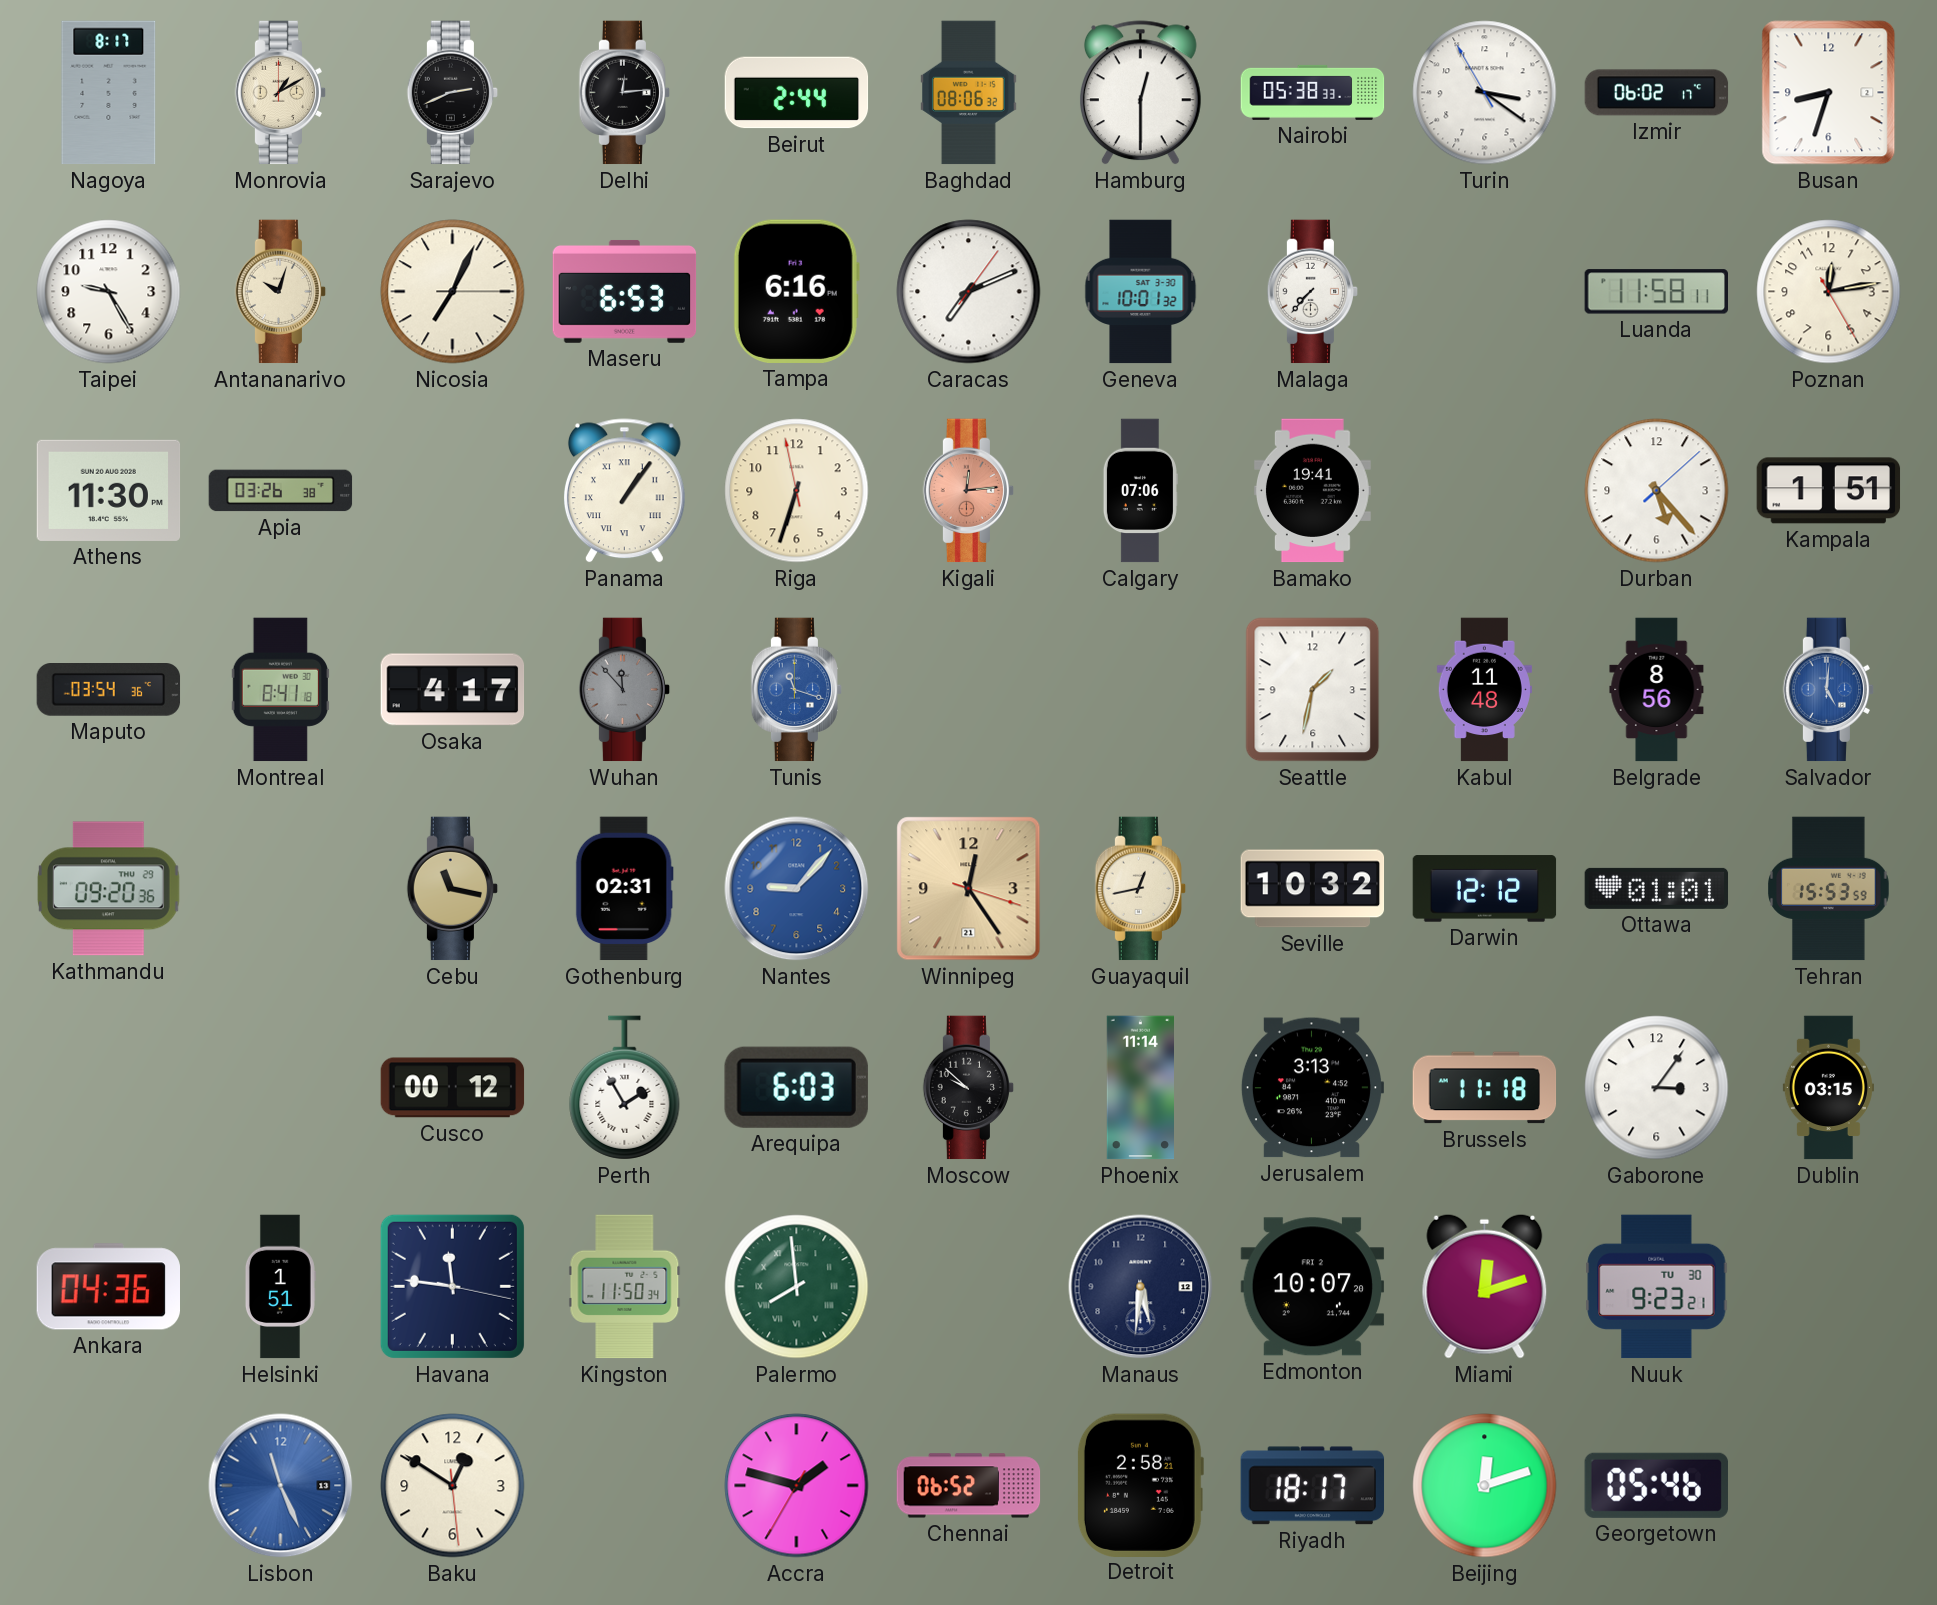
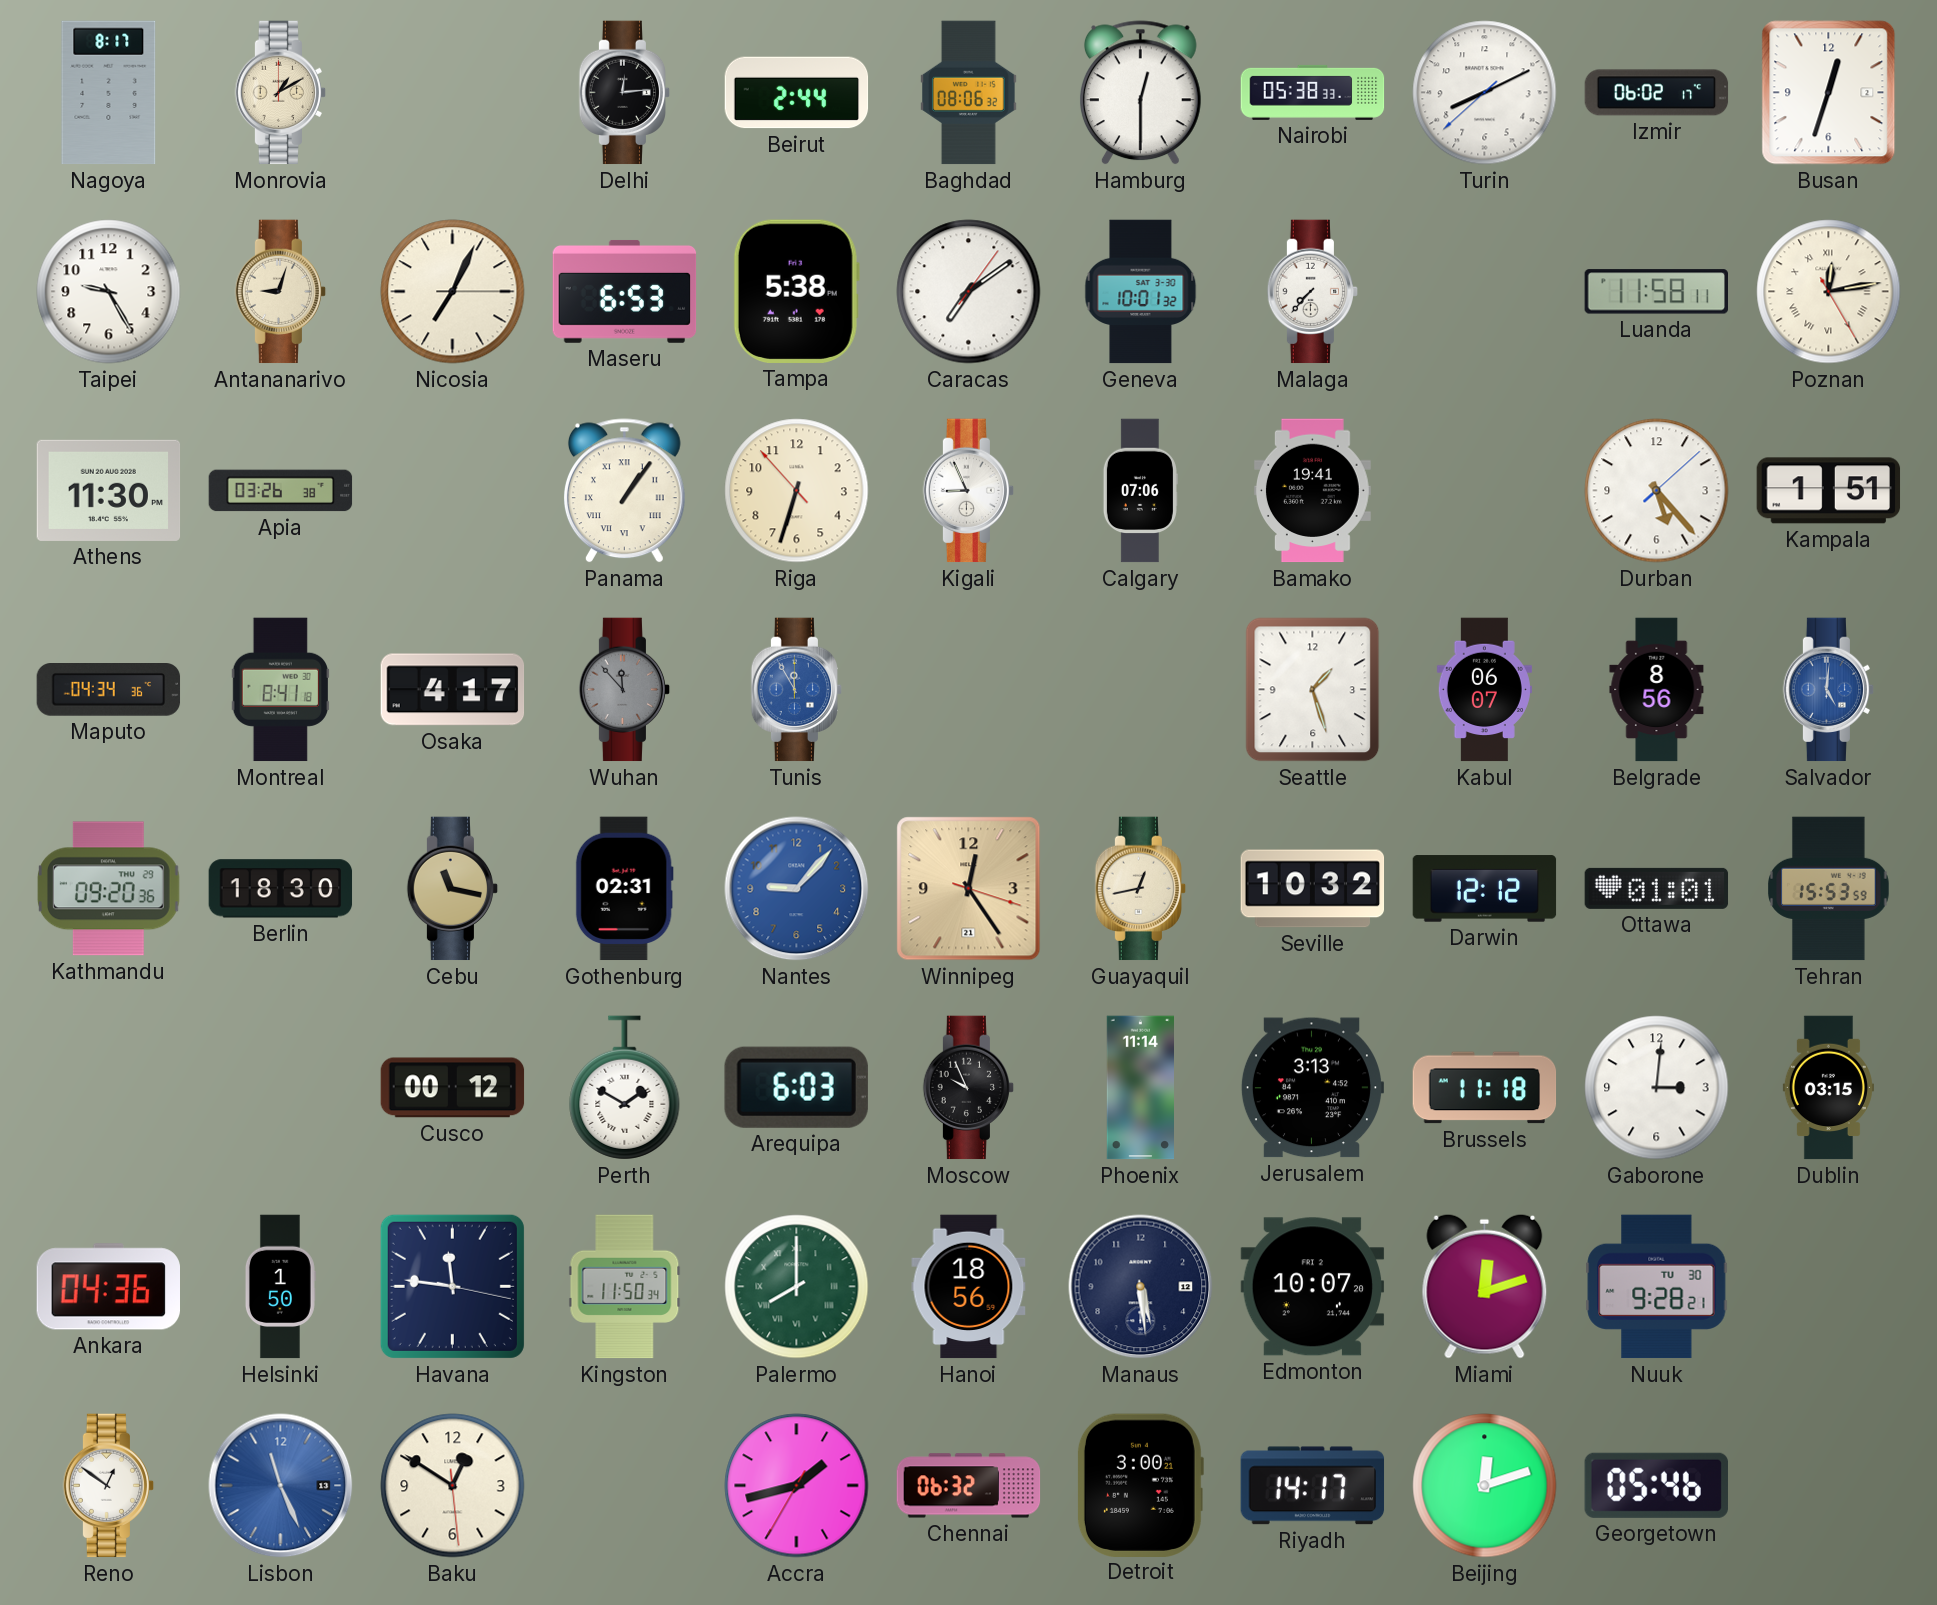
Sarajevo: 2:41 -> none (453, 93)
Turin: 3:20 -> 8:10 (1485, 93)
Busan: 8:33 -> 12:33 (1829, 93)
Antananarivo: 10:03 -> 9:03 (281, 292)
Tampa: 6:16 -> 5:38 (796, 291)
Caracas: 7:11 -> 7:09 (969, 292)
Poznan numerals: Arabic -> Roman (1829, 292)
Riga: 6:32:58 -> 6:32:53 (797, 491)
Kigali: 12:14 -> 8:56 (969, 491)
Kigali dial: salmon -> white (969, 491)
Maputo: 03:54 -> 04:34 (109, 690)
Tunis: 11:18 -> 11:55 (797, 690)
Seattle: 1:32 -> 1:27 (1313, 690)
Kabul: 11:48 -> 06:07 (1484, 690)
Berlin: none -> 18:30 (281, 889)
Perth: 1:55 -> 1:50 (625, 1088)
Moscow: 9:52 -> 9:56 (969, 1088)
Gaborone: 3:06 -> 3:01 (1657, 1088)
Helsinki: 1:51 -> 1:50 (280, 1287)
Palermo: 7:59 -> 8:00 (797, 1287)
Hanoi: none -> 18:56 (969, 1287)
Manaus: 5:31 -> 5:29 (1141, 1287)
Nuuk: 9:23 -> 9:28 (1657, 1287)
Reno: none -> 12:51 (109, 1486)
Accra: 1:47 -> 1:42 (797, 1486)
Chennai: 06:52 -> 06:32 (969, 1486)
Detroit: 2:58 -> 3:00 (1140, 1485)
Riyadh: 18:17 -> 14:17 (1313, 1486)
